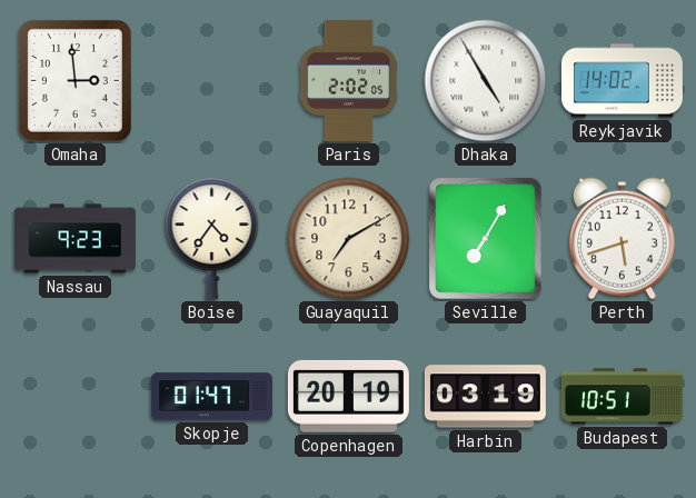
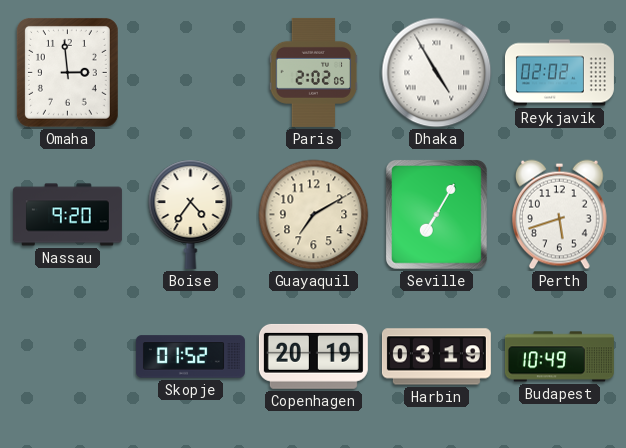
Reykjavik: 14:02 -> 02:02 (559, 73)
Nassau: 9:23 -> 9:20 (67, 215)
Skopje: 01:47 -> 01:52 (190, 357)
Budapest: 10:51 -> 10:49 (559, 357)
